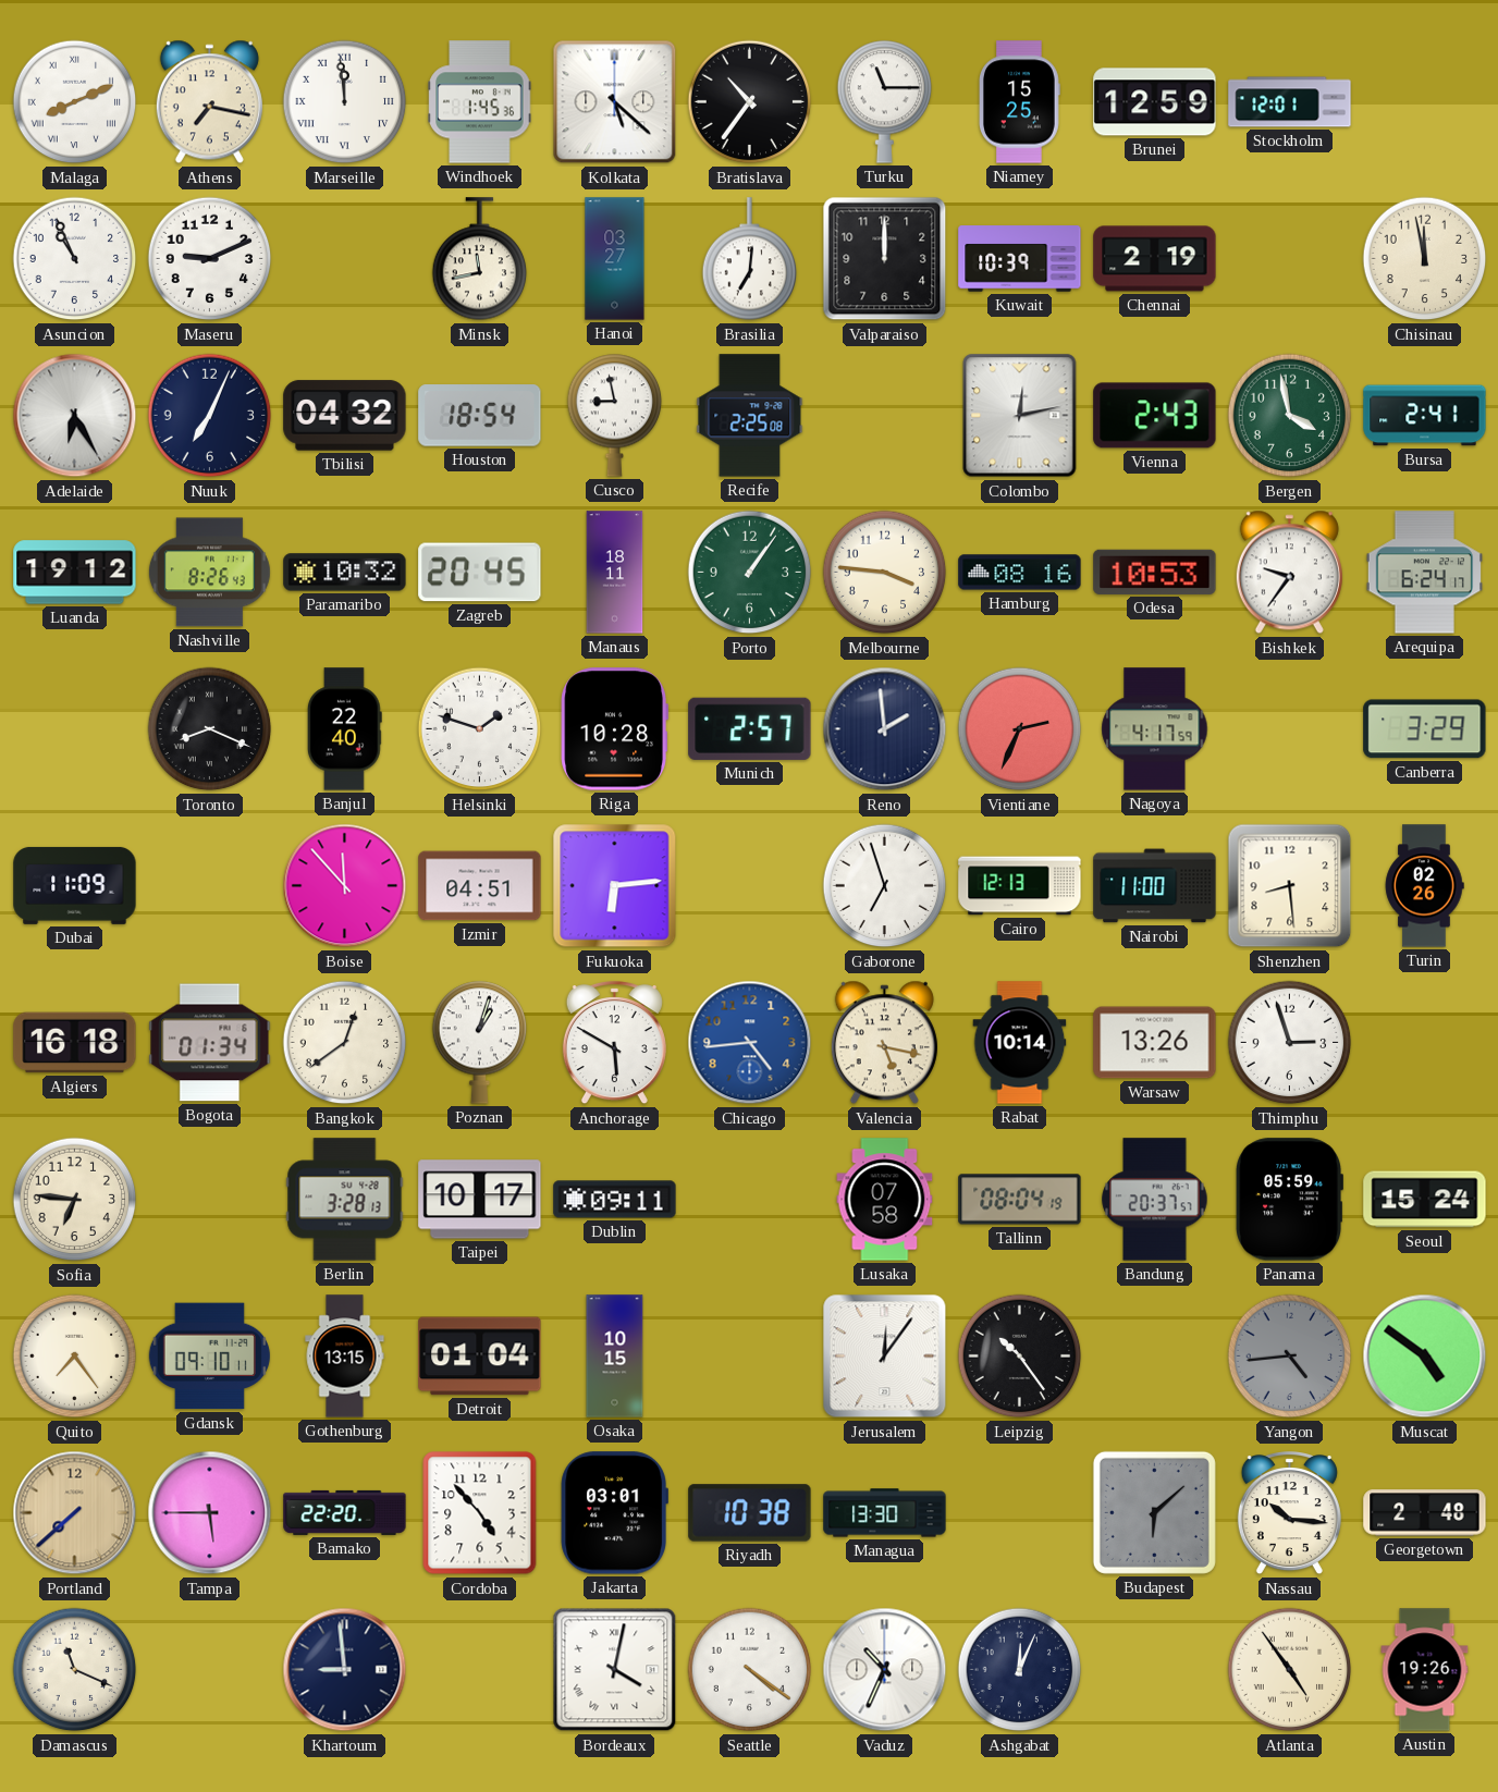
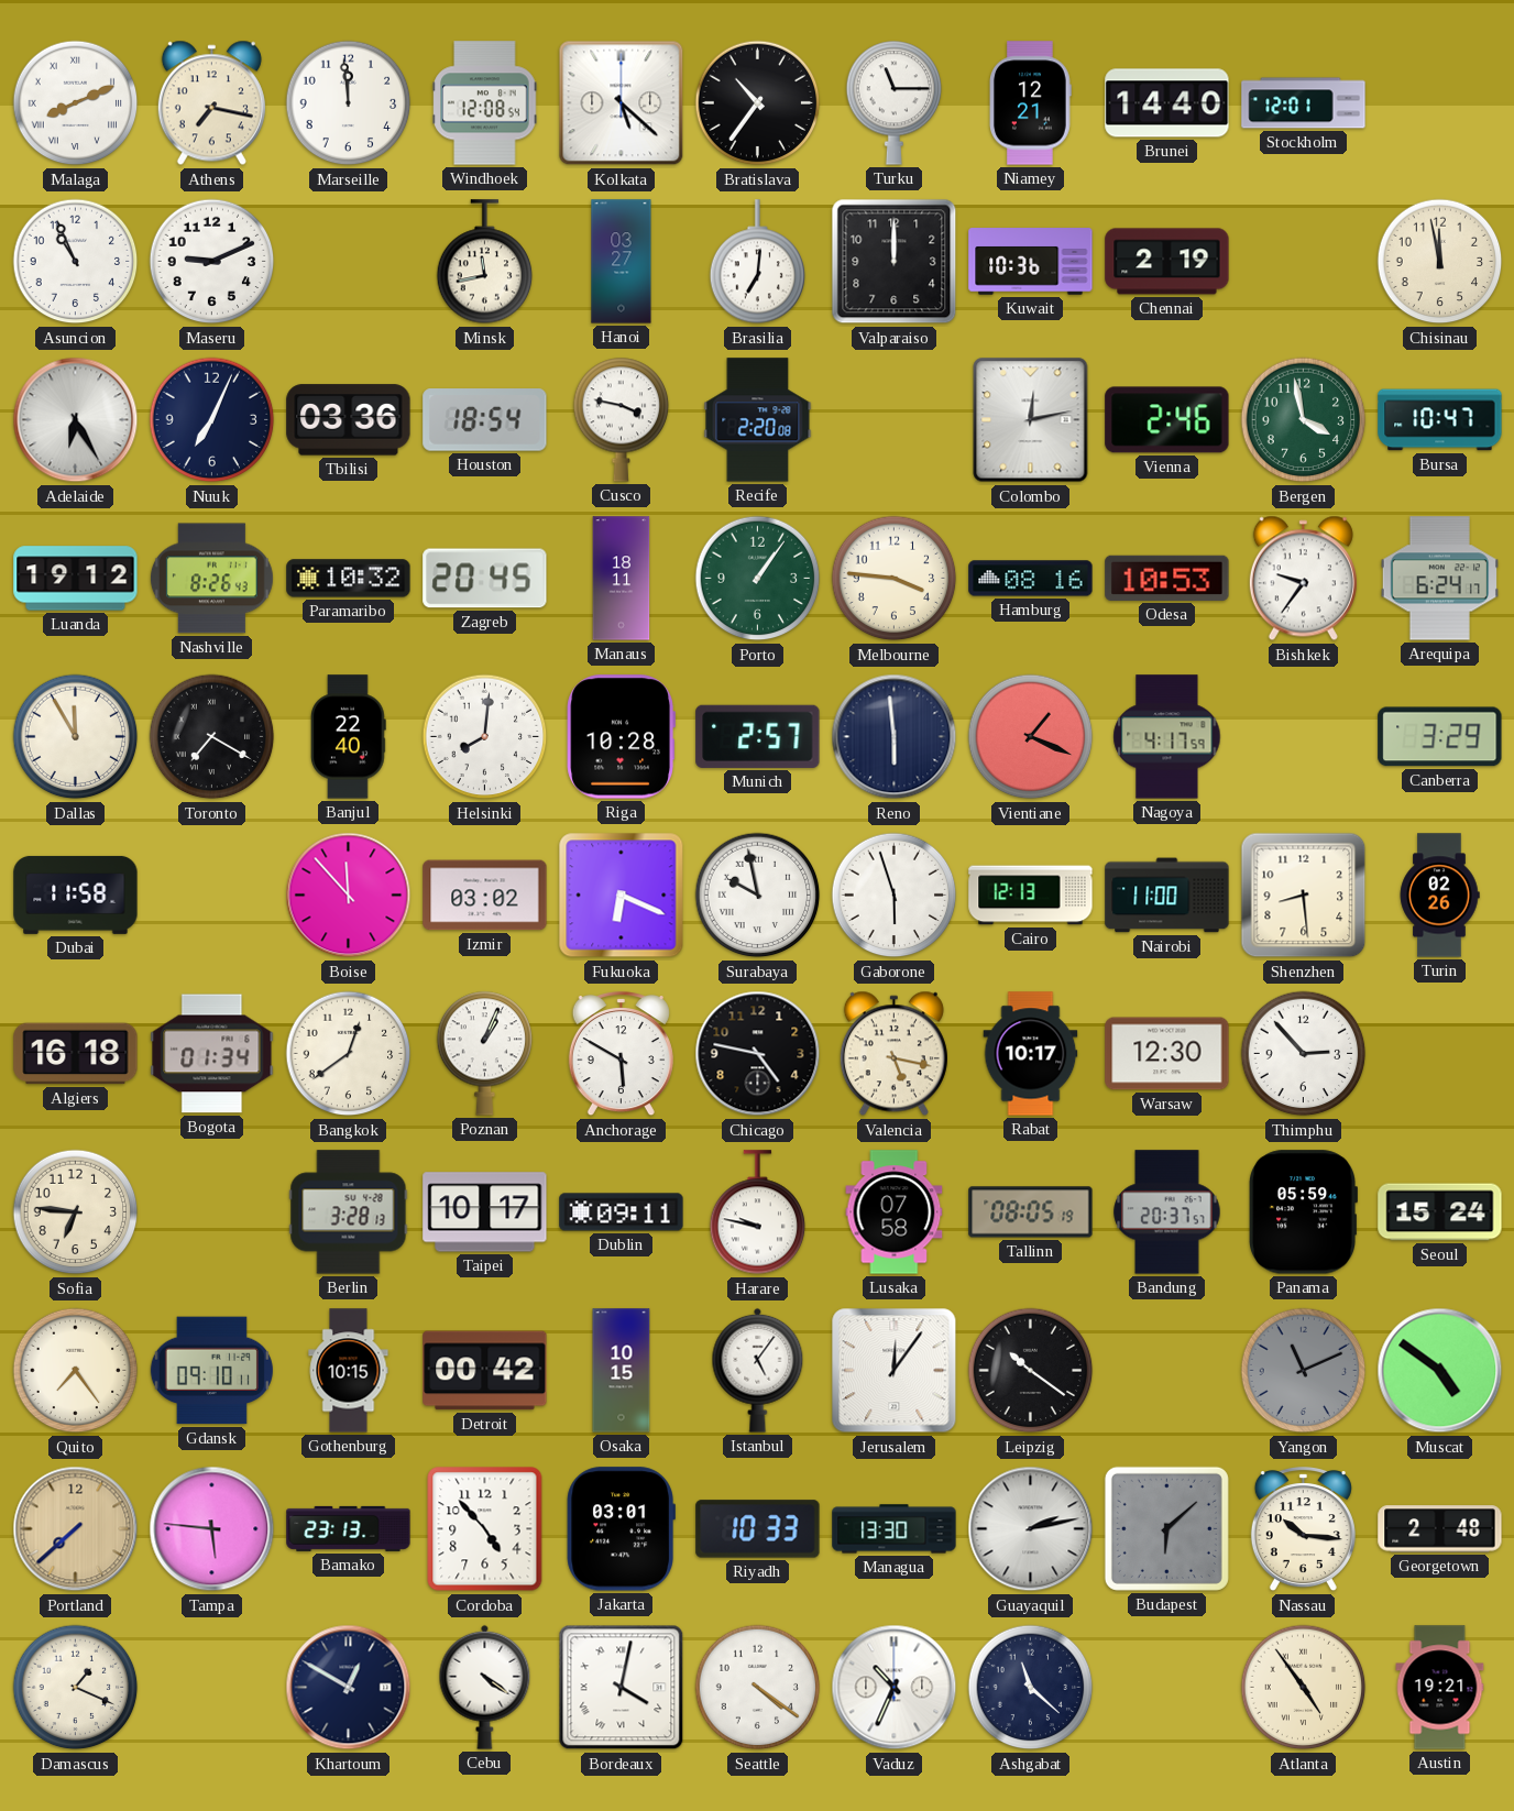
Marseille numerals: Roman -> Arabic (349, 103)
Windhoek: 1:45 -> 12:08 (485, 103)
Niamey: 15:25 -> 12:21 (1031, 103)
Brunei: 12:59 -> 14:40 (1167, 103)
Kuwait: 10:39 -> 10:36 (1031, 262)
Tbilisi: 04:32 -> 03:36 (349, 420)
Cusco: 8:58 -> 3:47 (622, 419)
Recife: 2:25 -> 2:20 (758, 420)
Vienna: 2:43 -> 2:46 (1167, 420)
Bursa: 2:41 -> 10:47 (1440, 420)
Dallas: none -> 11:55 (76, 737)
Toronto: 8:19 -> 7:20 (212, 737)
Helsinki: 1:48 -> 8:01 (485, 737)
Reno: 1:59 -> 5:59 (895, 737)
Vientiane: 2:34 -> 1:19 (1031, 737)
Dubai: 11:09 -> 11:58 (76, 894)
Izmir: 04:51 -> 03:02 (485, 896)
Fukuoka: 6:14 -> 6:19 (622, 896)
Surabaya: none -> 9:58 (758, 896)
Gaborone: 6:57 -> 5:57 (895, 896)
Poznan: 1:03 -> 1:04 (485, 1053)
Chicago: 4:44 -> 4:47 (758, 1054)
Chicago dial: blue -> black (758, 1054)
Rabat: 10:14 -> 10:17 (1031, 1054)
Warsaw: 13:26 -> 12:30 (1167, 1054)
Thimphu: 2:57 -> 2:53 (1304, 1054)
Harare: none -> 9:47 (758, 1212)
Tallinn: 08:04 -> 08:05 (1031, 1212)
Gothenburg: 13:15 -> 10:15 (349, 1371)
Detroit: 01:04 -> 00:42 (485, 1371)
Istanbul: none -> 5:06 (758, 1370)
Leipzig: 10:24 -> 10:21 (1031, 1371)
Yangon: 4:44 -> 11:11 (1304, 1371)
Tampa: 5:45 -> 5:46 (212, 1529)
Bamako: 22:20 -> 23:13 (349, 1528)
Riyadh: 10:38 -> 10:33 (758, 1529)
Guayaquil: none -> 2:13 (1031, 1529)
Damascus: 11:19 -> 1:19 (76, 1688)
Khartoum: 8:59 -> 12:50 (349, 1688)
Cebu: none -> 4:21 (485, 1687)
Ashgabat: 12:04 -> 11:22 (1031, 1688)
Austin: 19:26 -> 19:21 (1440, 1688)
